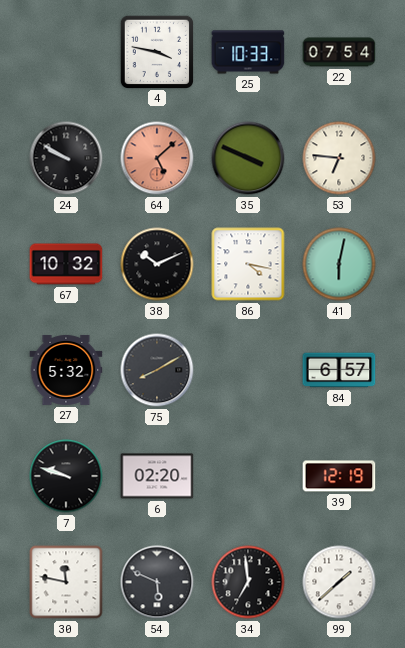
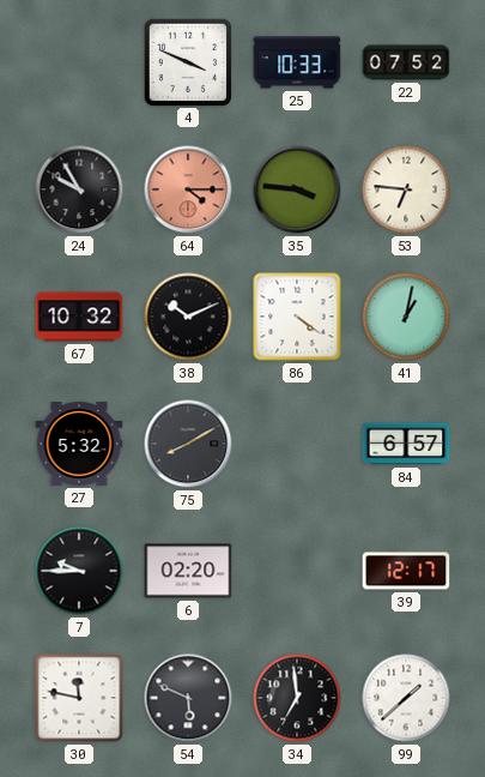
4: 3:47 -> 3:49 (187, 61)
22: 07:54 -> 07:52 (406, 62)
24: 9:50 -> 9:55 (79, 189)
64: 5:08 -> 4:15 (188, 189)
35: 3:49 -> 3:46 (297, 189)
86: 4:17 -> 4:21 (297, 317)
41: 6:02 -> 1:02 (406, 317)
7: 9:48 -> 9:45 (79, 571)
39: 12:19 -> 12:17 (406, 571)
